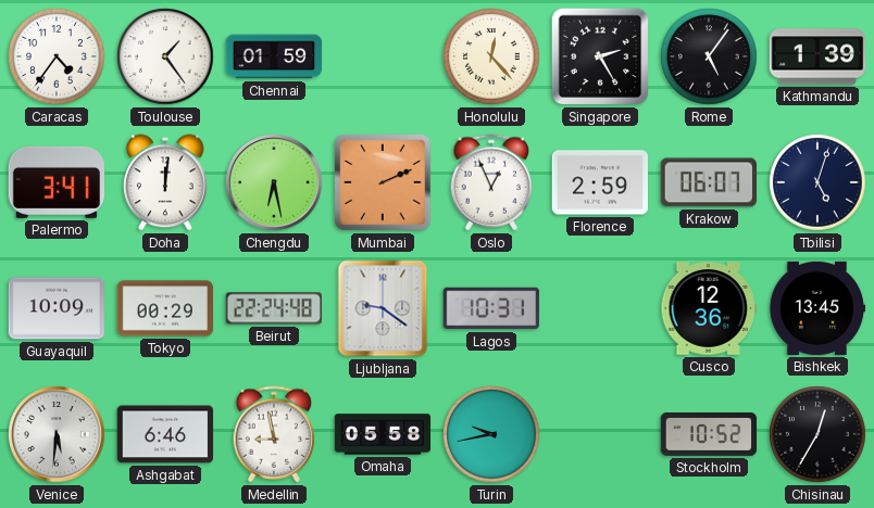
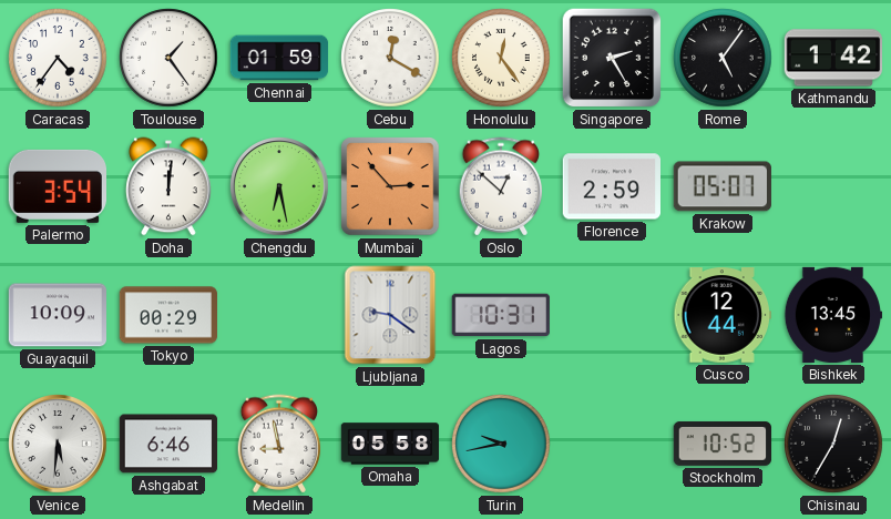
Cebu: none -> 12:20 (390, 58)
Honolulu: 12:23 -> 12:24 (501, 58)
Kathmandu: 1:39 -> 1:42 (833, 58)
Palermo: 3:41 -> 3:54 (57, 186)
Mumbai: 2:11 -> 2:53 (390, 186)
Oslo: 12:56 -> 12:52 (501, 186)
Krakow: 06:07 -> 05:07 (721, 186)
Tbilisi: 5:03 -> none (817, 182)
Beirut: 22:24 -> none (273, 308)
Cusco: 12:36 -> 12:44 (721, 315)
